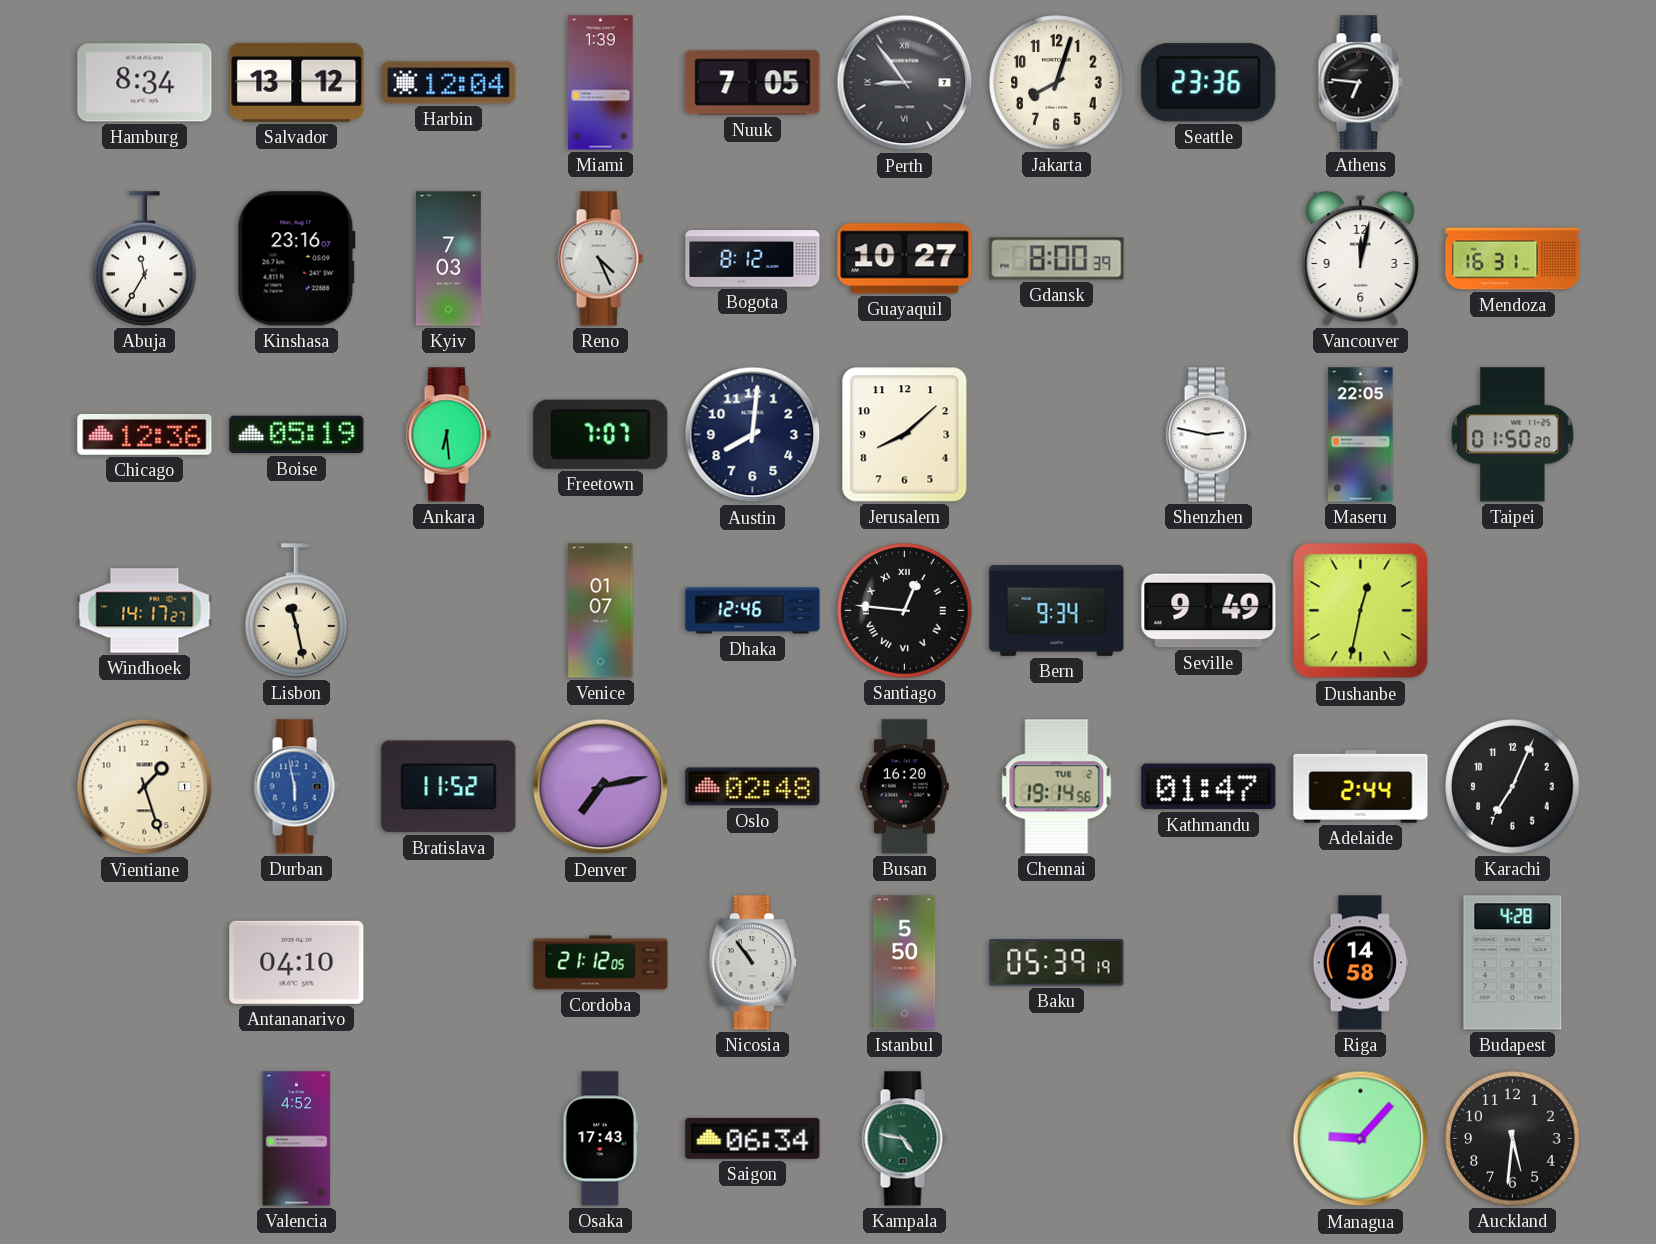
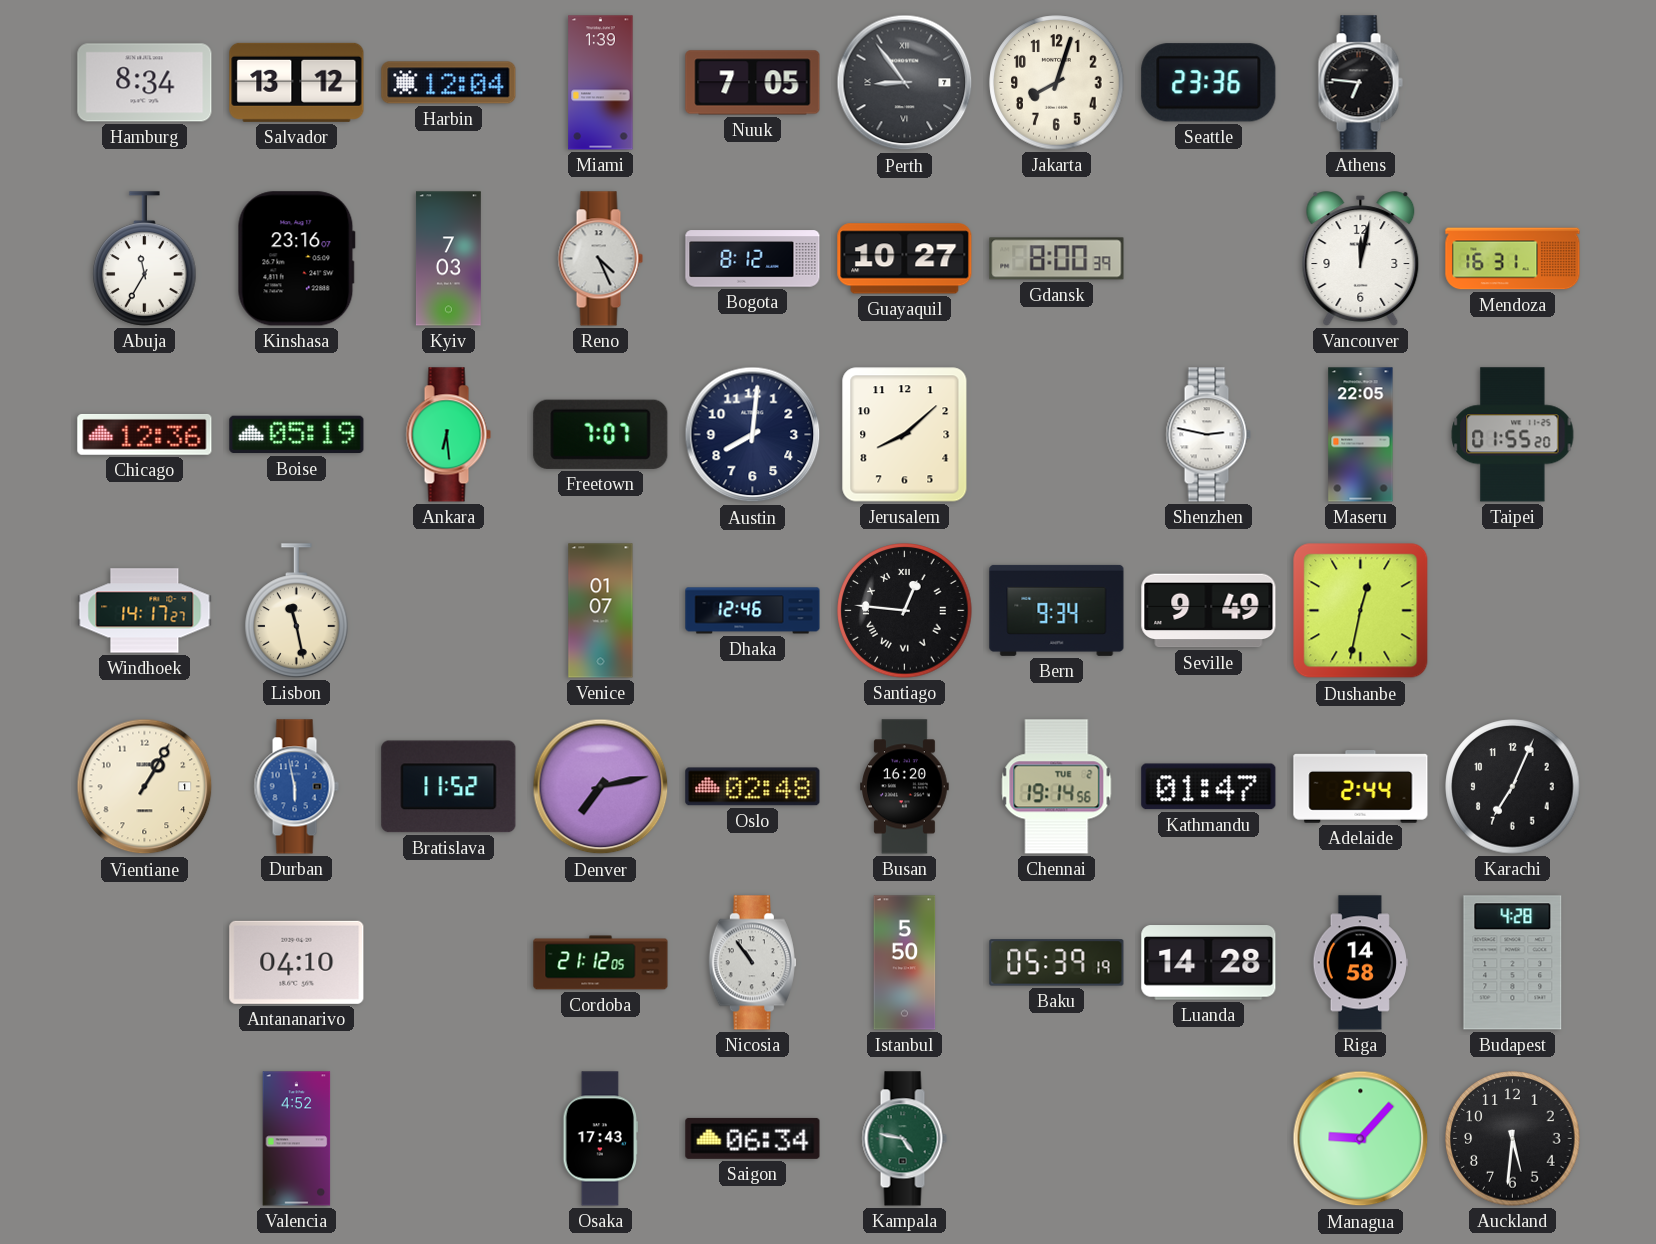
Taipei: 01:50 -> 01:55 (1513, 435)
Vientiane: 1:27 -> 1:05 (145, 787)
Luanda: none -> 14:28 (1209, 963)
